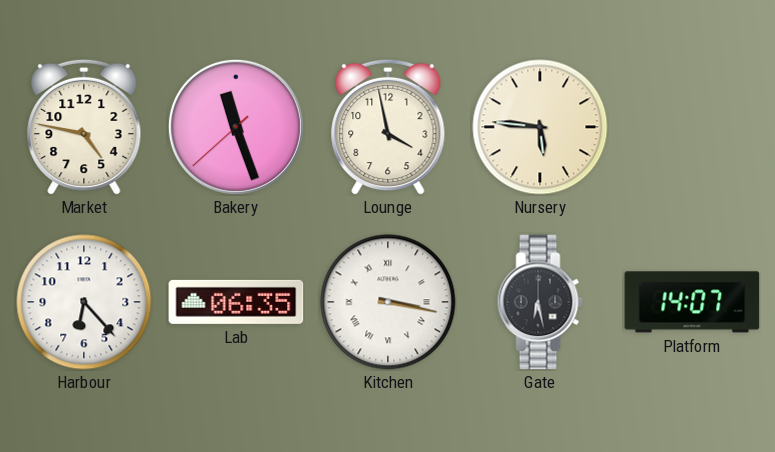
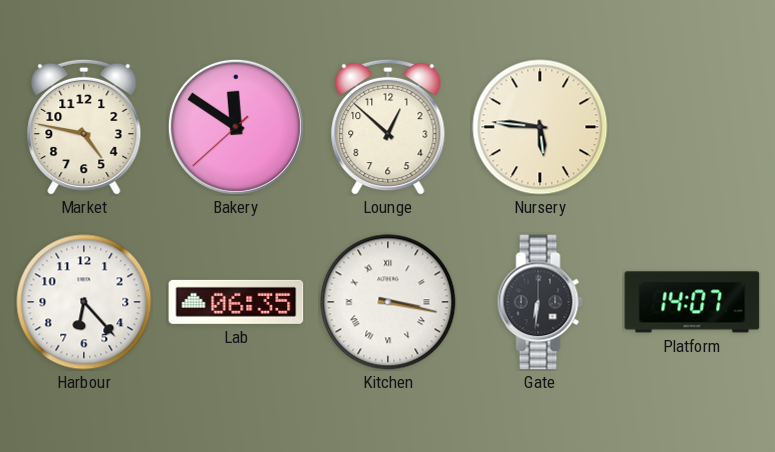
Bakery: 11:26 -> 11:50 (236, 127)
Lounge: 3:58 -> 12:52 (388, 127)
Gate: 6:28 -> 6:31 (540, 302)
